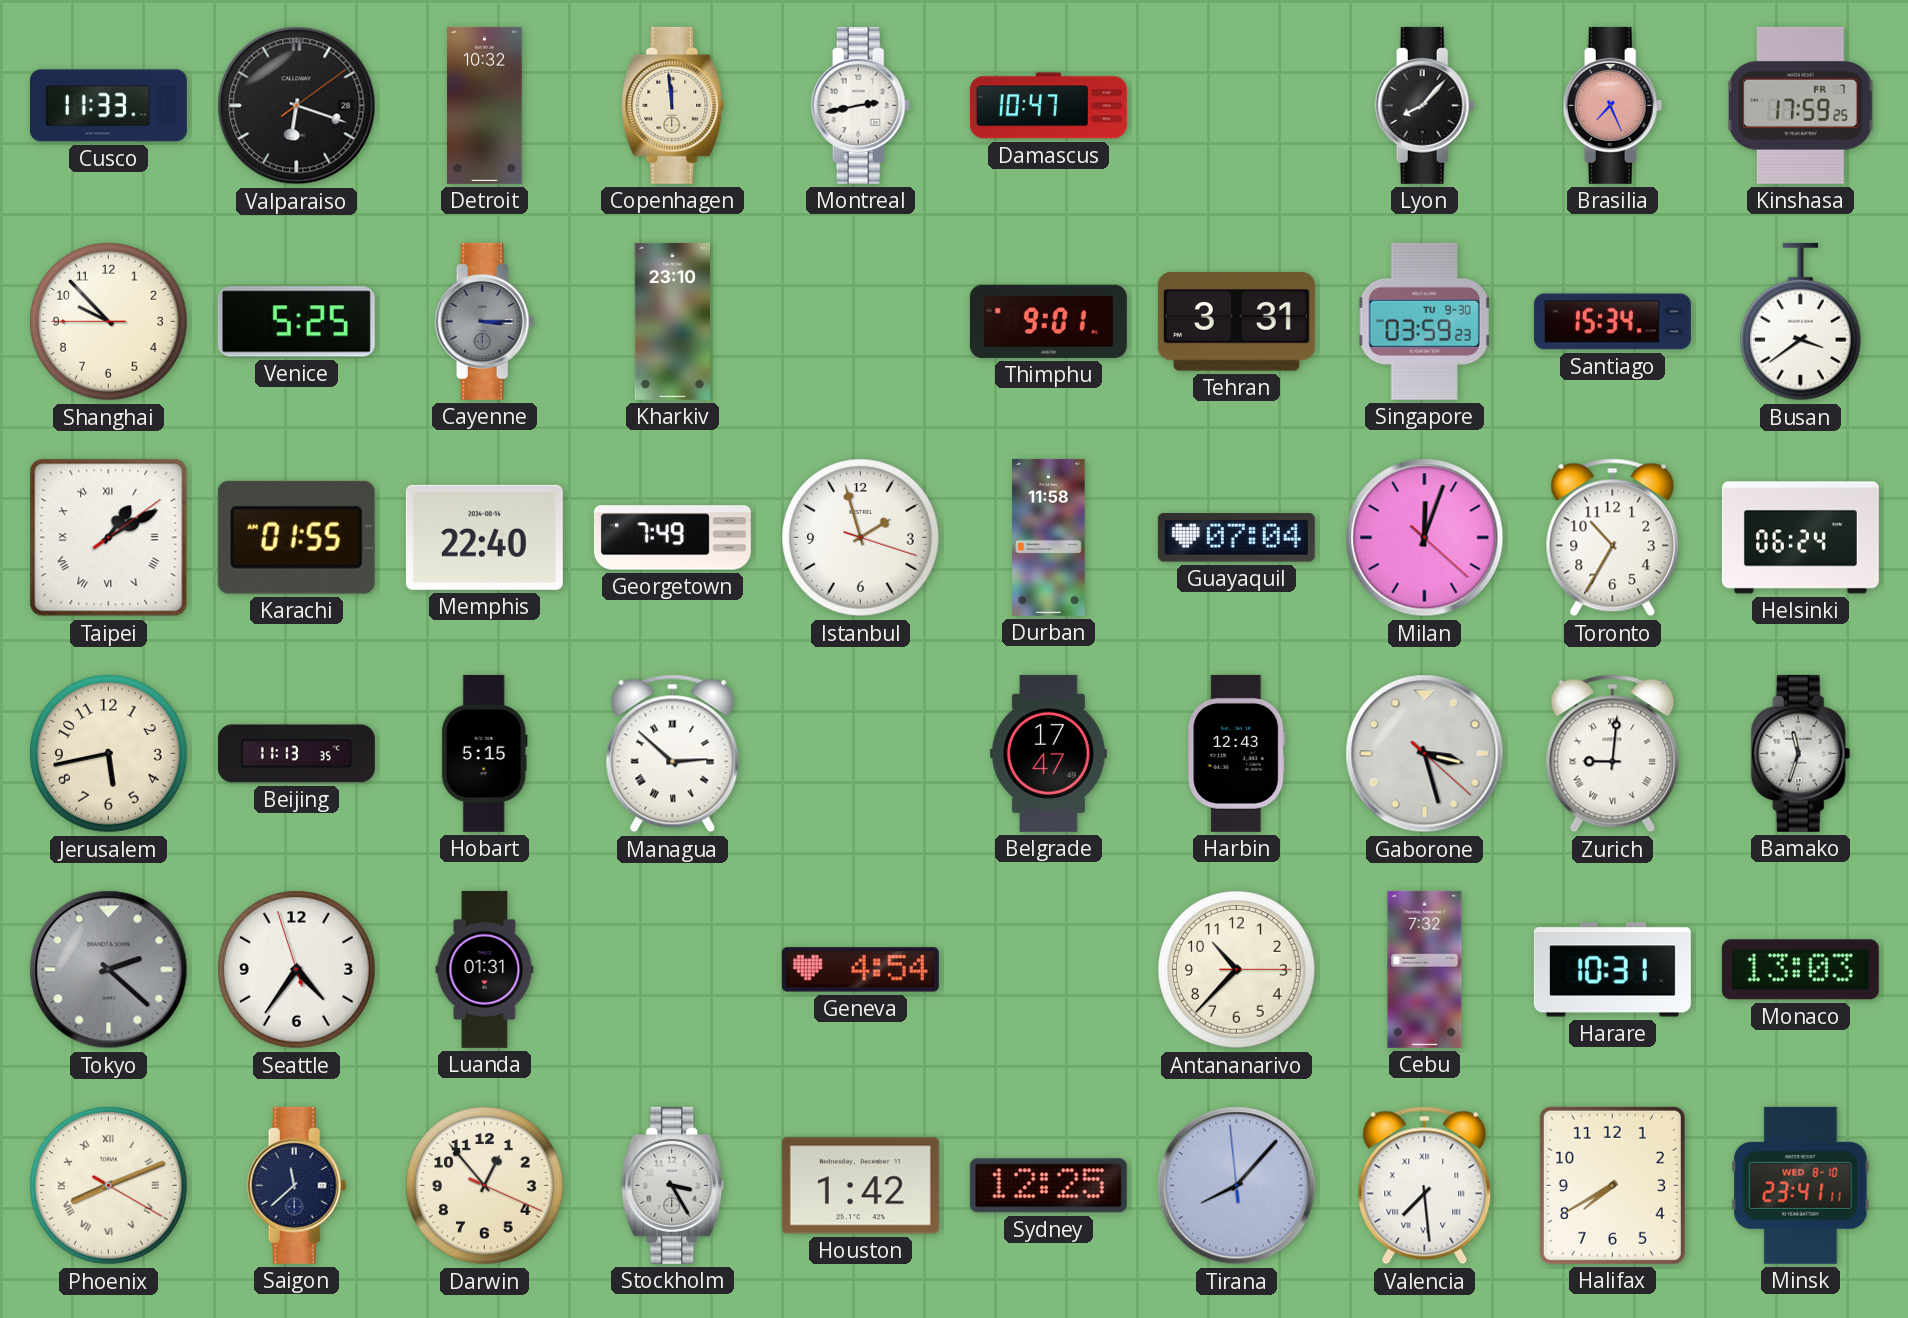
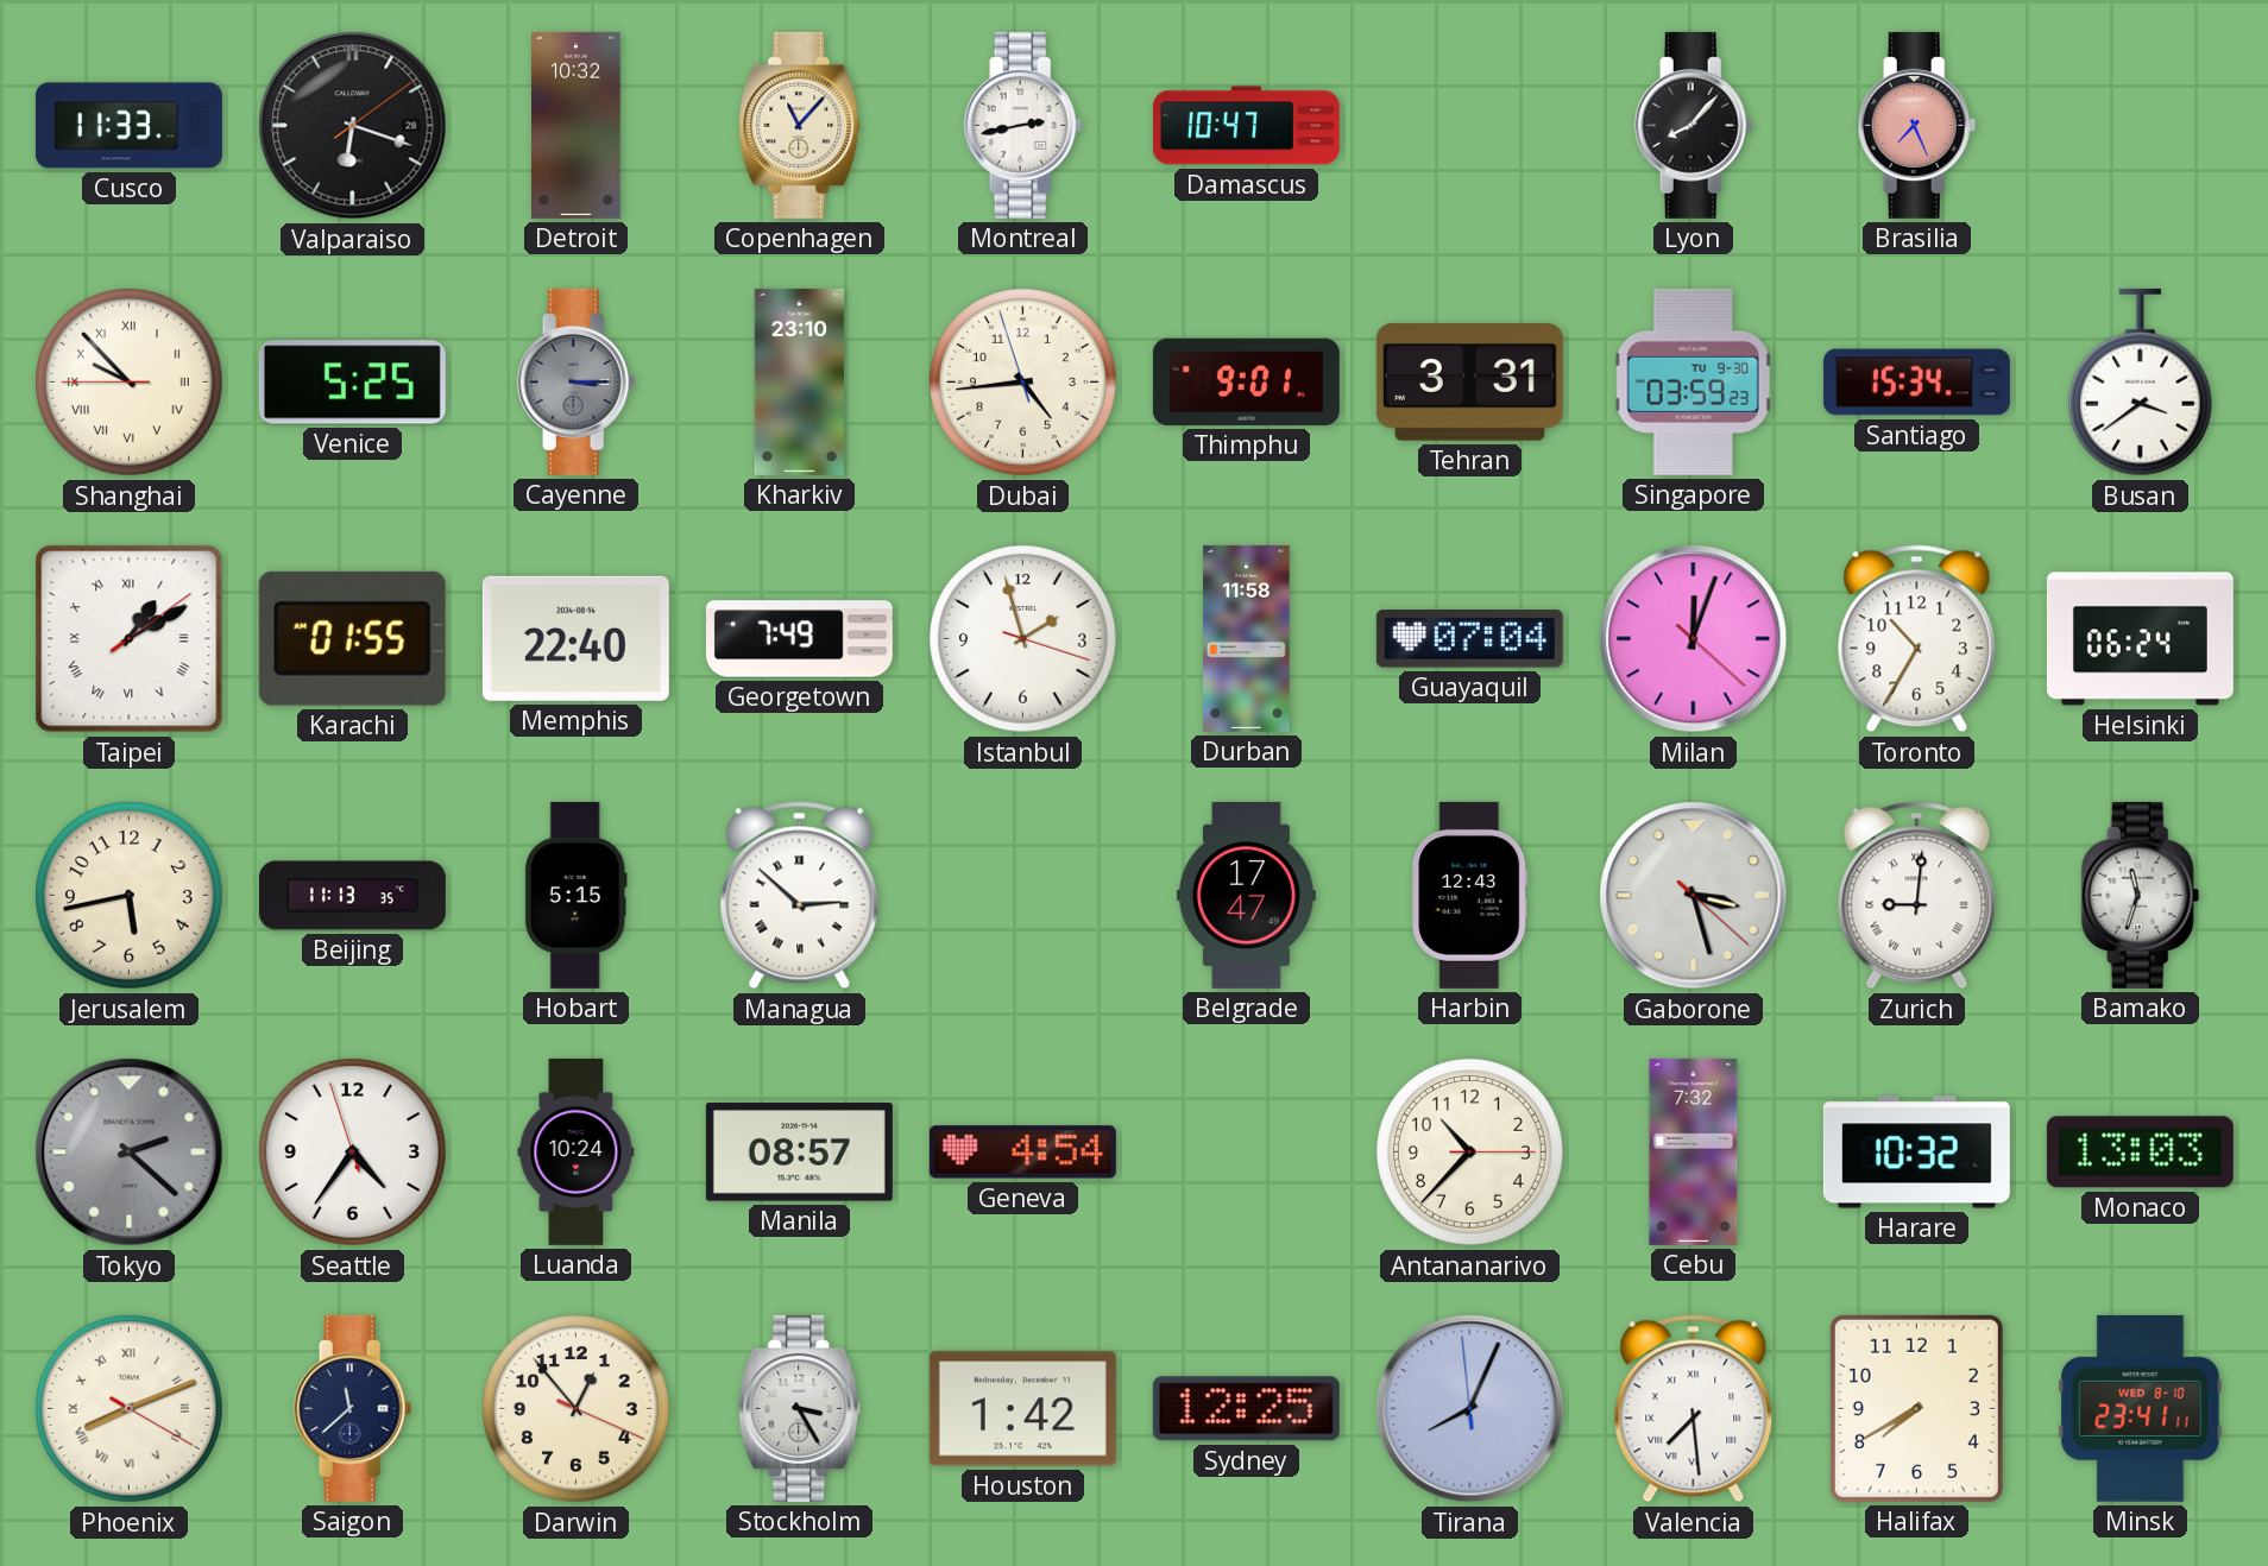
Copenhagen: 11:59 -> 11:07 (800, 125)
Kinshasa: 17:59 -> none (1800, 105)
Shanghai numerals: Arabic -> Roman (130, 383)
Dubai: none -> 4:43 (1023, 383)
Luanda: 01:31 -> 10:24 (577, 1151)
Manila: none -> 08:57 (799, 1153)
Harare: 10:31 -> 10:32 (1916, 1153)
Tirana: 8:06 -> 8:03 (1470, 1409)
